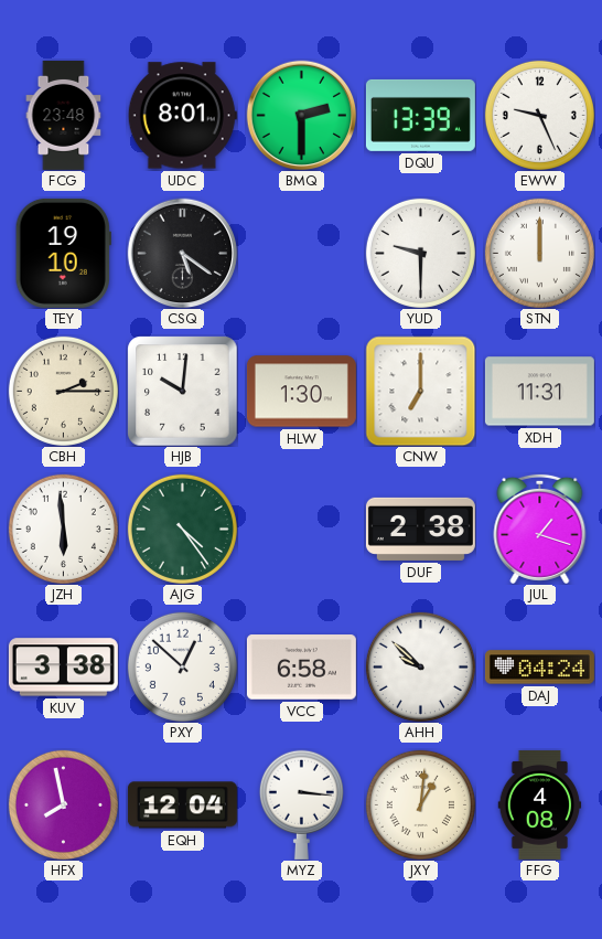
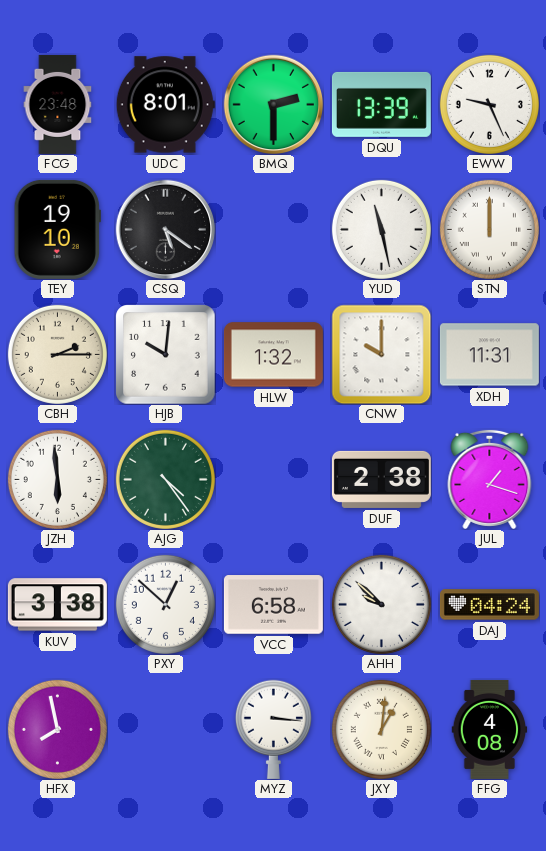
YUD: 9:30 -> 11:28 (381, 229)
HLW: 1:30 -> 1:32 (273, 355)
CNW: 7:00 -> 10:00 (381, 354)
EQH: 12:04 -> none (182, 805)
